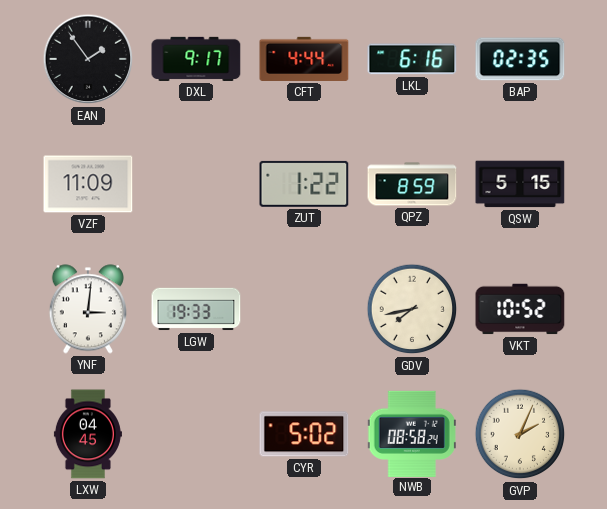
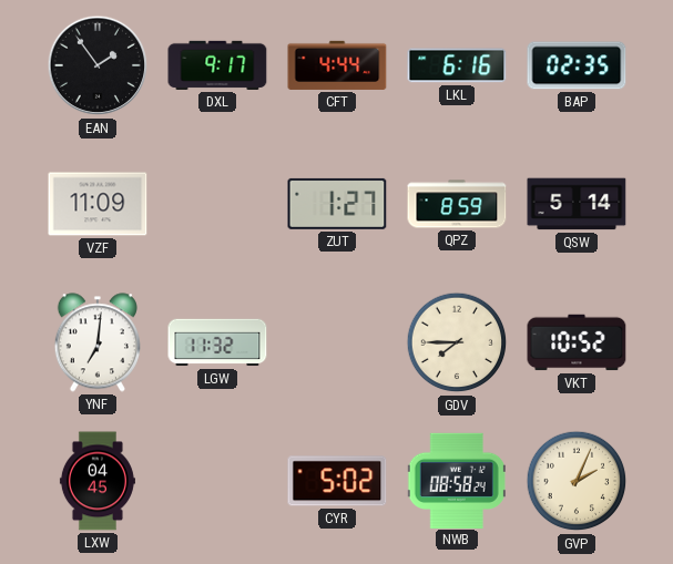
ZUT: 1:22 -> 1:27 (337, 204)
QSW: 5:15 -> 5:14 (577, 204)
YNF: 3:01 -> 7:01 (98, 342)
LGW: 19:33 -> 11:32 (217, 342)
GDV: 7:43 -> 7:45 (457, 342)
